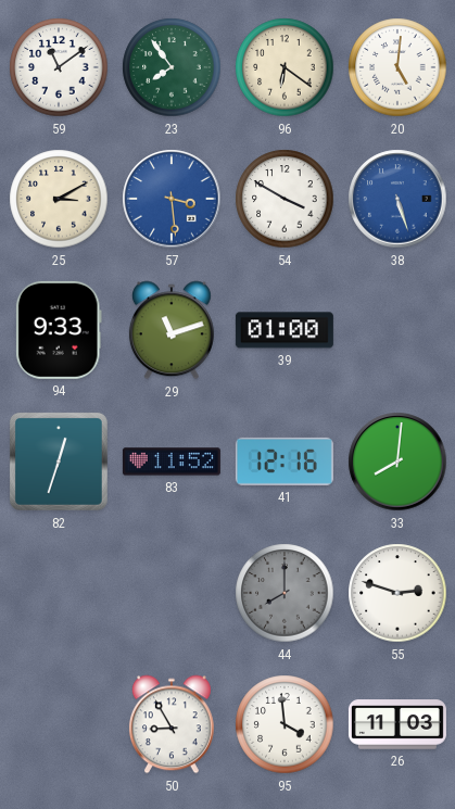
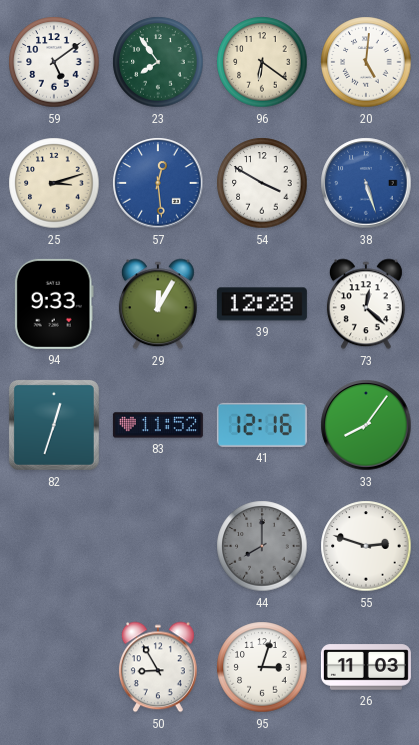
59: 11:09 -> 5:09 (54, 62)
25: 3:10 -> 3:12 (54, 183)
57: 3:29 -> 12:29 (158, 183)
29: 11:12 -> 12:05 (158, 304)
39: 01:00 -> 12:28 (262, 304)
73: none -> 12:22 (366, 304)
33: 8:01 -> 8:06 (366, 425)
95: 3:59 -> 3:03 (262, 667)
